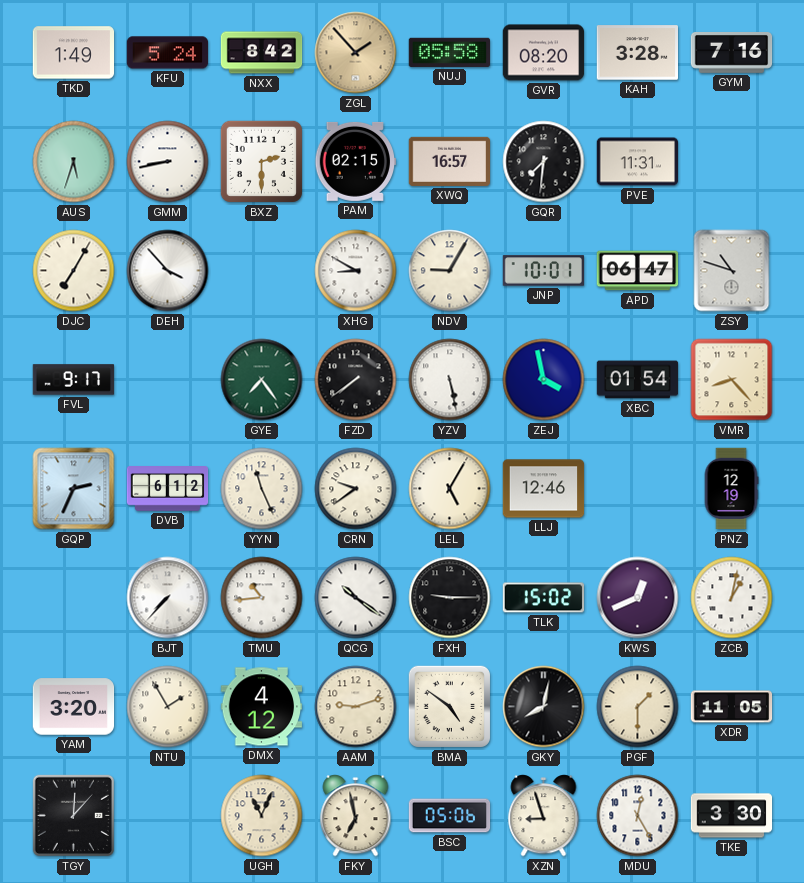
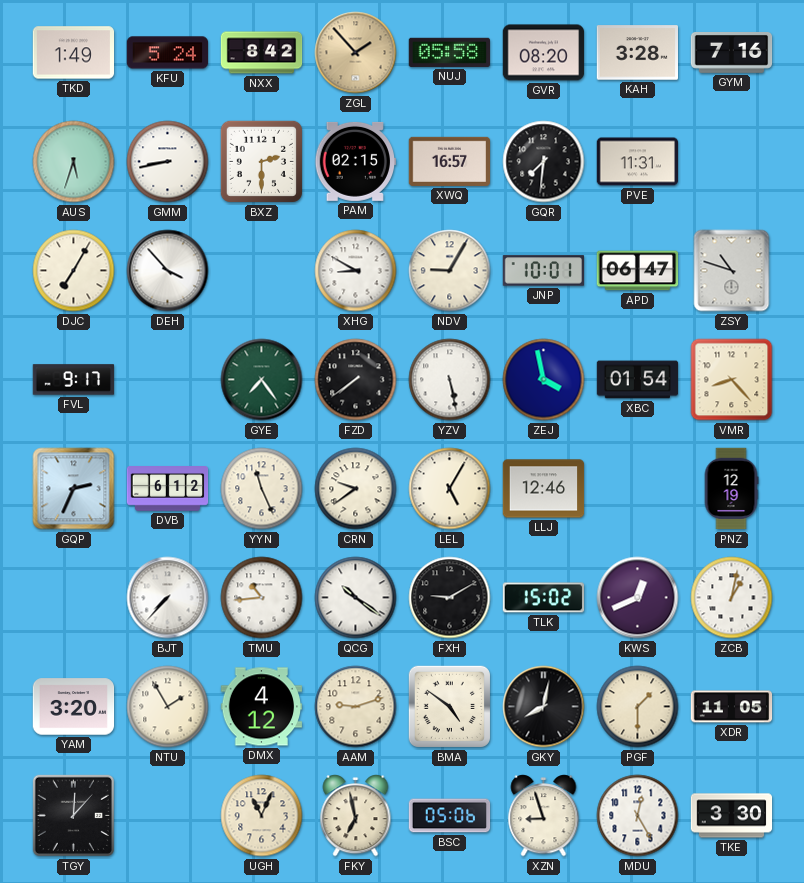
FXH: 9:15 -> 9:10 (450, 598)
